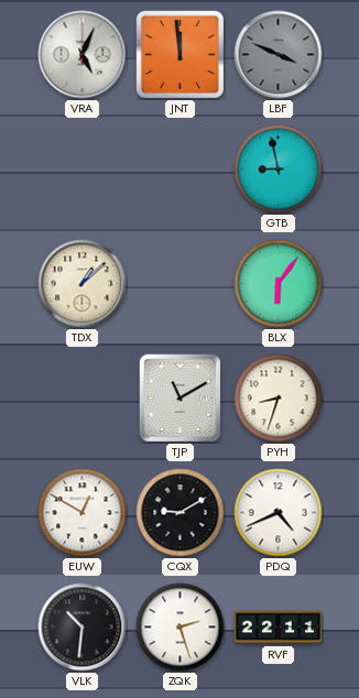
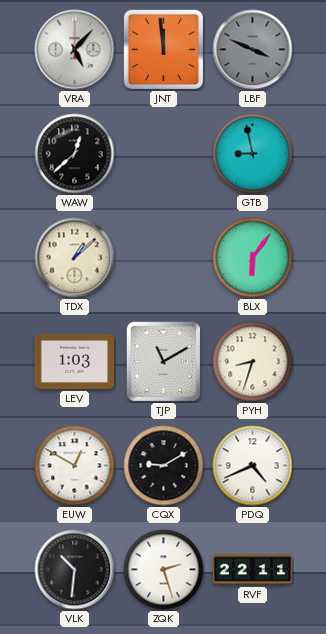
VRA: 5:04 -> 5:07 (75, 50)
WAW: none -> 12:38 (75, 154)
LEV: none -> 1:03 (75, 361)
